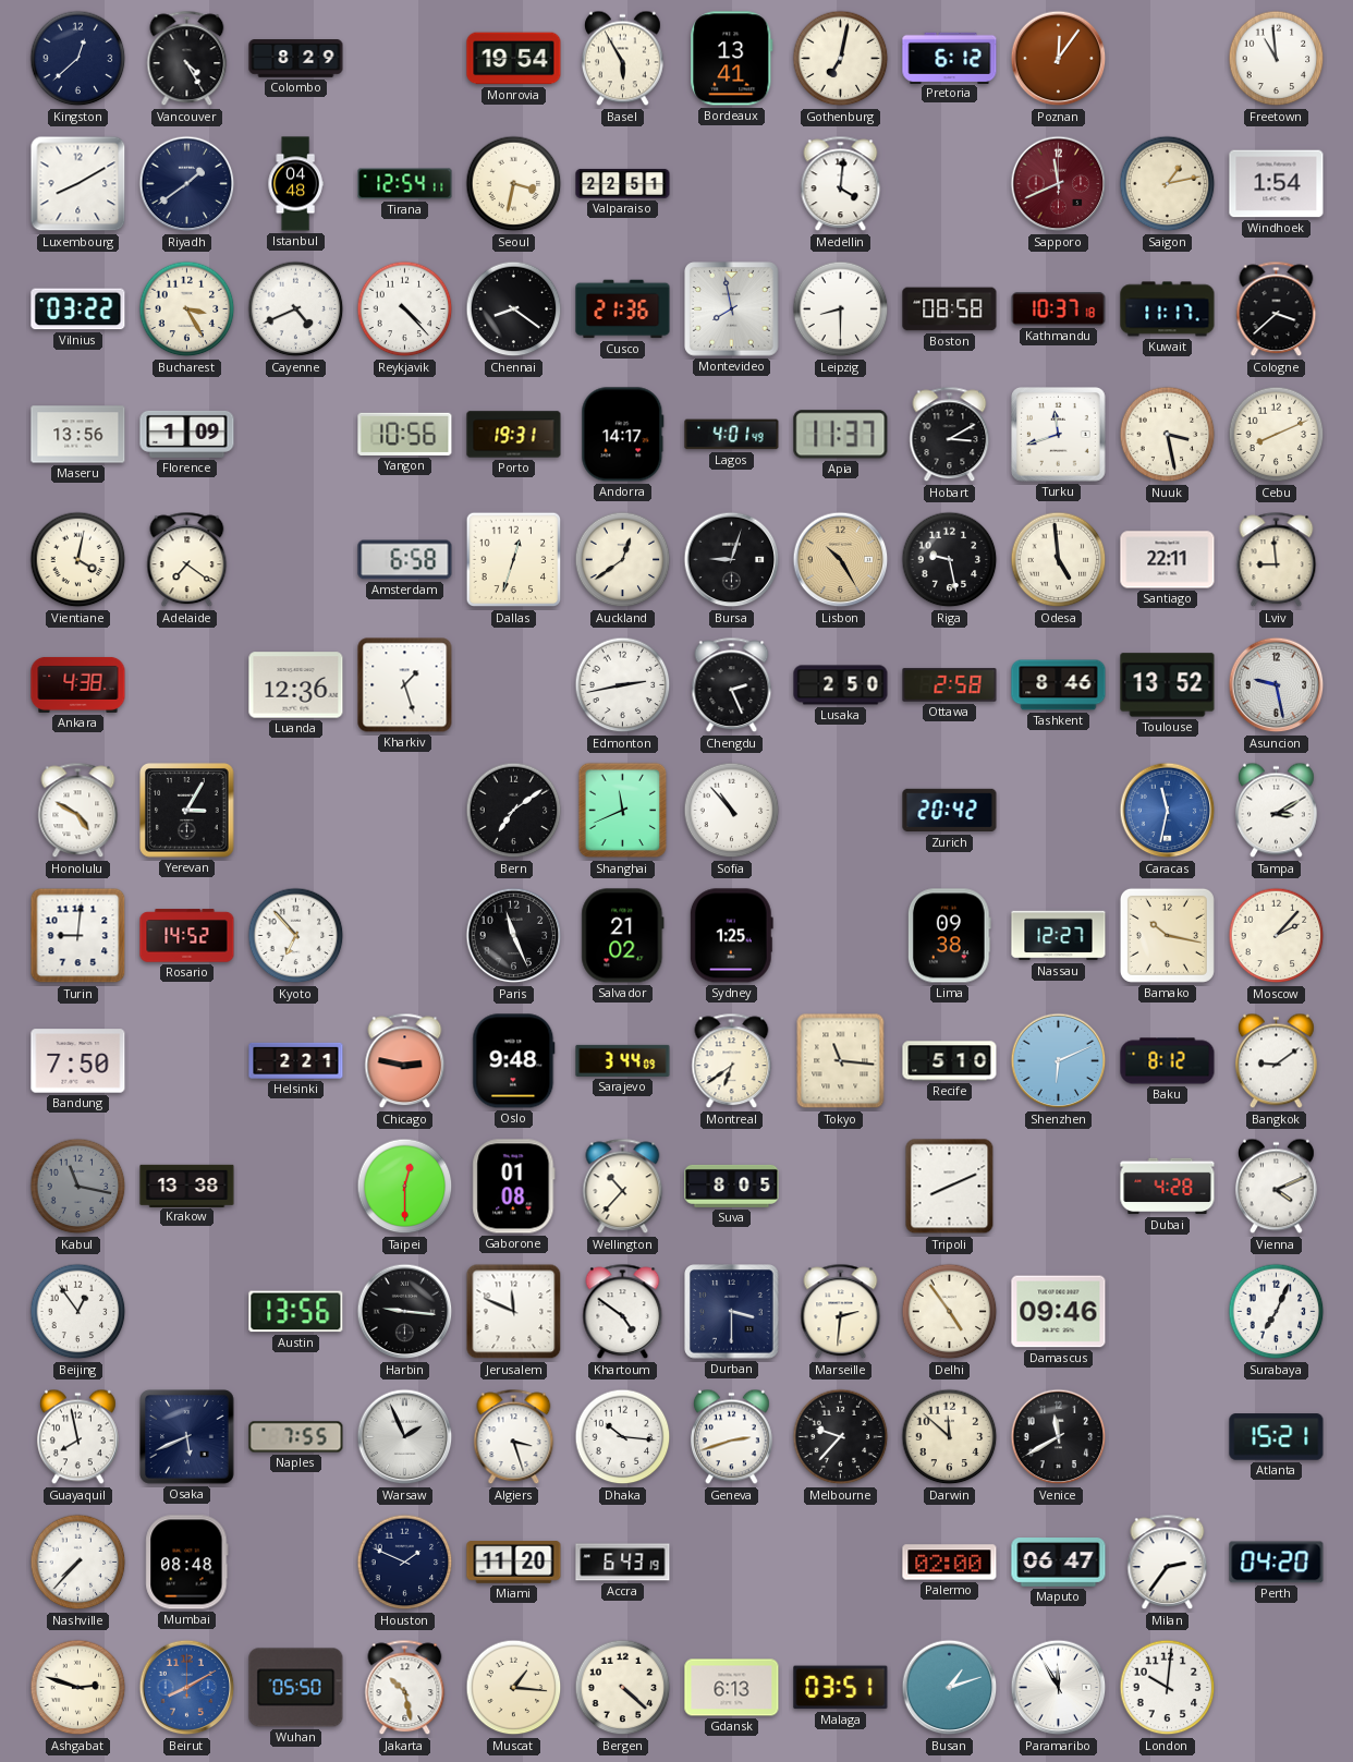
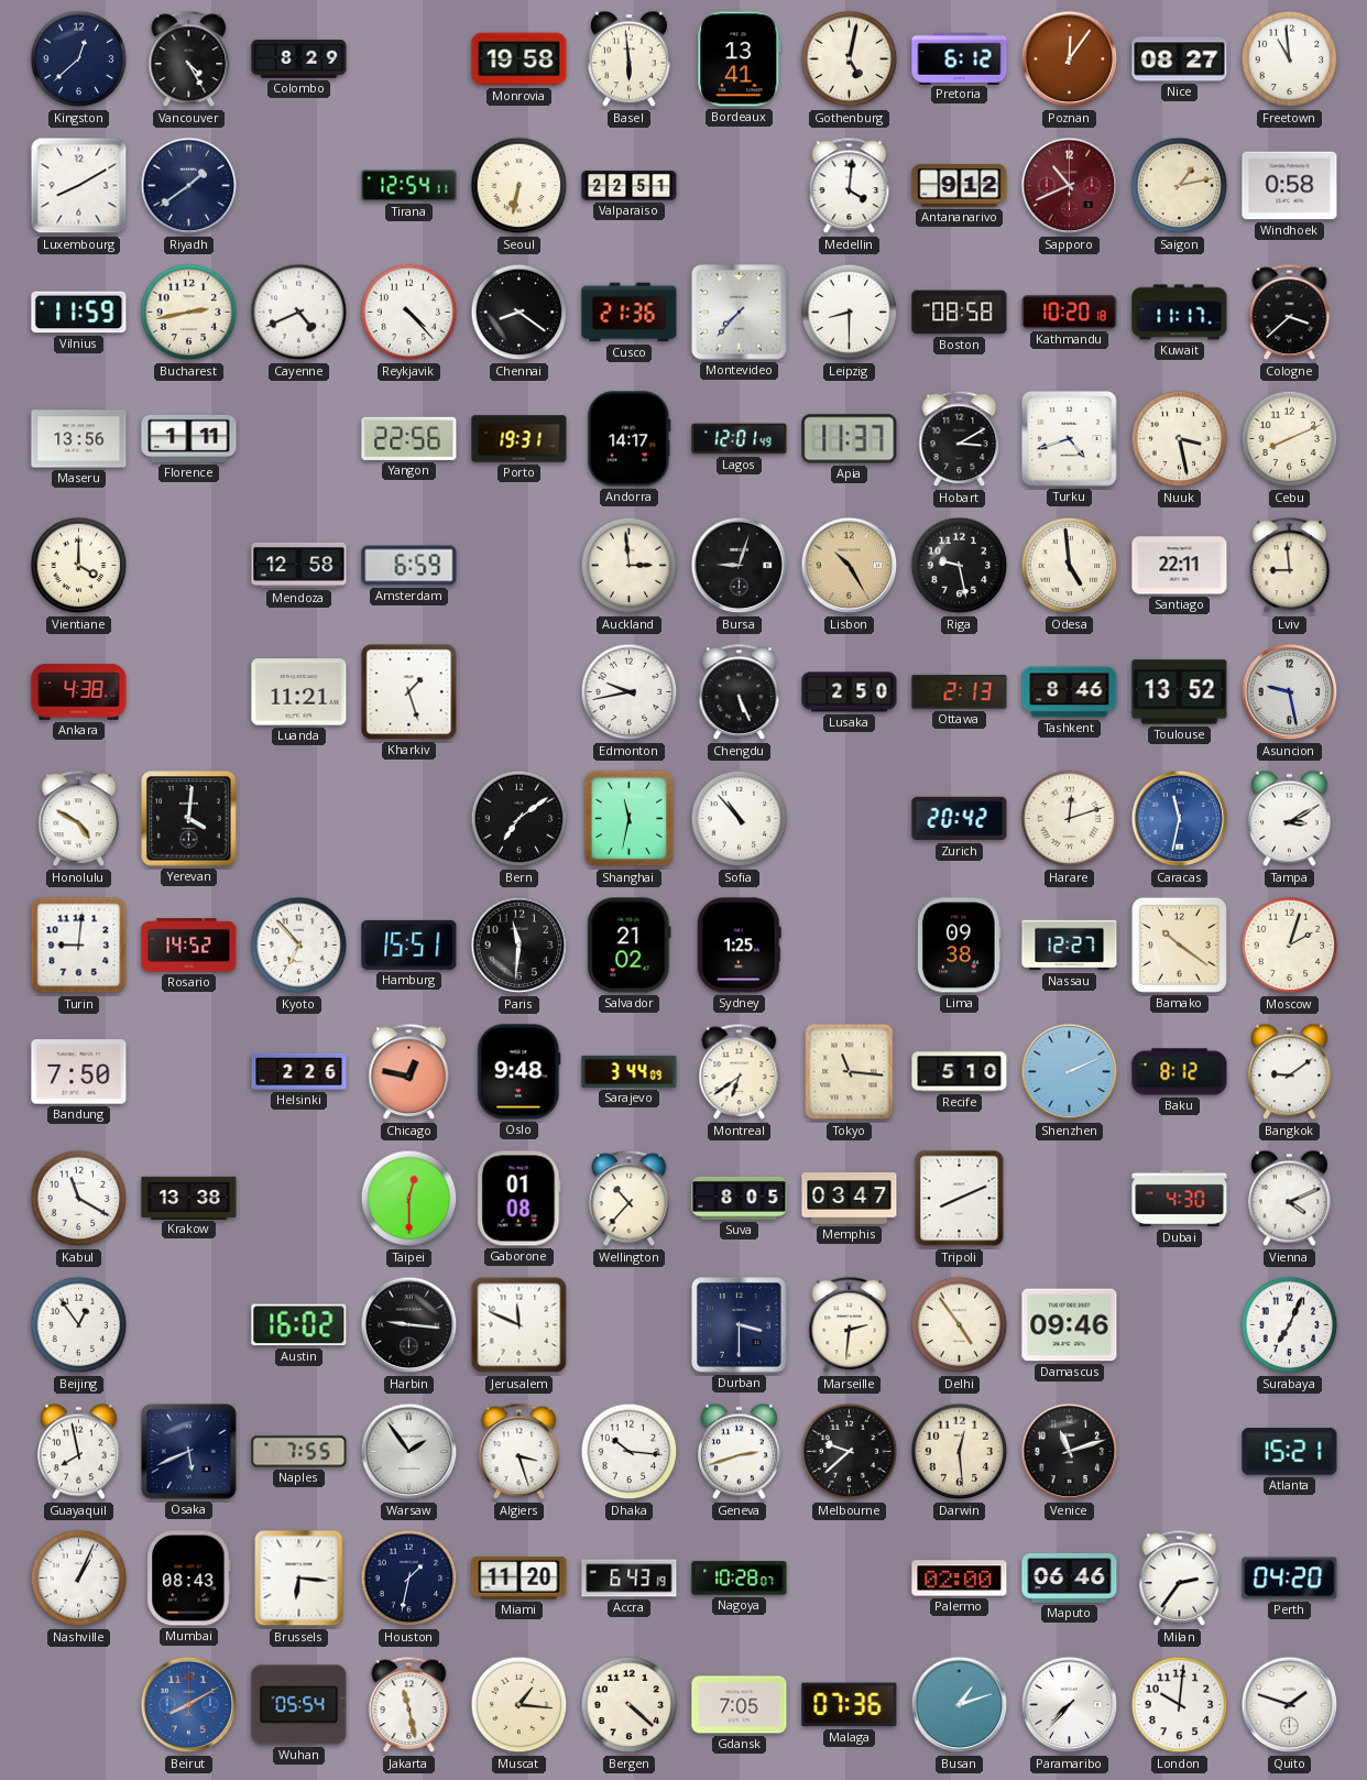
Monrovia: 19:54 -> 19:58 (520, 59)
Basel: 5:55 -> 5:59 (628, 59)
Gothenburg: 7:02 -> 5:02 (850, 59)
Nice: none -> 08:27 (1180, 59)
Istanbul: 04:48 -> none (295, 184)
Seoul: 3:32 -> 6:32 (520, 186)
Antananarivo: none -> 9:12 (960, 186)
Sapporo: 11:41 -> 10:41 (1070, 186)
Windhoek: 1:54 -> 0:58 (1290, 186)
Vilnius: 03:22 -> 11:59 (79, 313)
Bucharest: 3:25 -> 2:43 (189, 313)
Montevideo: 7:58 -> 7:37 (740, 313)
Kathmandu: 10:37 -> 10:20 (1070, 313)
Florence: 1:09 -> 1:11 (189, 438)
Yangon: 10:56 -> 22:56 (409, 438)
Lagos: 4:01 -> 12:01 (740, 439)
Turku: 11:42 -> 4:42 (1070, 439)
Vientiane: 4:02 -> 4:00 (79, 566)
Adelaide: 7:21 -> none (187, 560)
Mendoza: none -> 12:58 (299, 565)
Amsterdam: 6:58 -> 6:59 (409, 566)
Dallas: 12:33 -> none (514, 560)
Auckland: 12:39 -> 2:59 (630, 566)
Luanda: 12:36 -> 11:21 (299, 692)
Edmonton: 2:43 -> 9:43 (630, 692)
Chengdu: 2:26 -> 5:26 (740, 692)
Ottawa: 2:58 -> 2:13 (960, 692)
Yerevan: 3:05 -> 4:01 (189, 819)
Shanghai: 11:41 -> 11:32 (630, 819)
Harare: none -> 12:12 (1070, 819)
Hamburg: none -> 15:51 (409, 944)
Paris: 11:26 -> 11:31 (520, 946)
Bamako: 10:17 -> 10:21 (1179, 944)
Moscow: 2:07 -> 2:03 (1290, 946)
Helsinki: 2:21 -> 2:26 (299, 1071)
Chicago: 2:47 -> 12:47 (409, 1072)
Shenzhen: 6:11 -> 2:11 (1070, 1072)
Kabul: 11:17 -> 11:20 (79, 1199)
Kabul dial: grey -> white (79, 1199)
Memphis: none -> 03:47 (850, 1199)
Dubai: 4:28 -> 4:30 (1180, 1199)
Austin: 13:56 -> 16:02 (299, 1325)
Khartoum: 4:51 -> none (623, 1312)
Warsaw: 1:56 -> 1:54 (409, 1452)
Melbourne: 9:37 -> 9:38 (850, 1452)
Darwin: 11:52 -> 12:29 (960, 1452)
Venice: 11:40 -> 11:12 (1070, 1452)
Nashville: 7:37 -> 1:04 (79, 1579)
Mumbai: 08:48 -> 08:43 (189, 1579)
Brussels: none -> 6:16 (299, 1579)
Houston: 1:49 -> 1:32 (409, 1579)
Nagoya: none -> 10:28 (740, 1579)
Maputo: 06:47 -> 06:46 (1070, 1579)
Ashgabat: 2:48 -> none (78, 1688)
Wuhan: 05:50 -> 05:54 (299, 1705)
Jakarta: 10:28 -> 11:28 (409, 1705)
Gdansk: 6:13 -> 7:05 (740, 1705)
Malaga: 03:51 -> 07:36 (850, 1705)
Paramaribo: 11:55 -> 7:37 (1070, 1705)
Quito: none -> 1:48 (1290, 1705)
